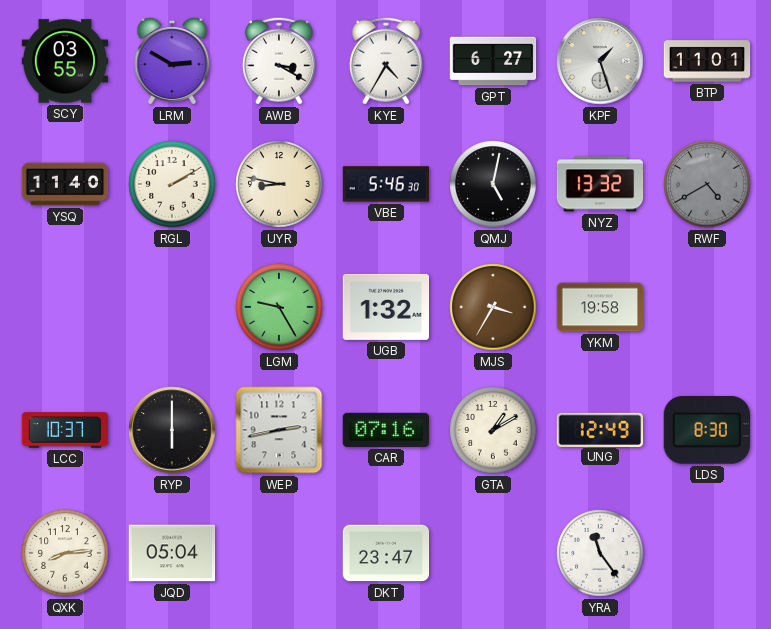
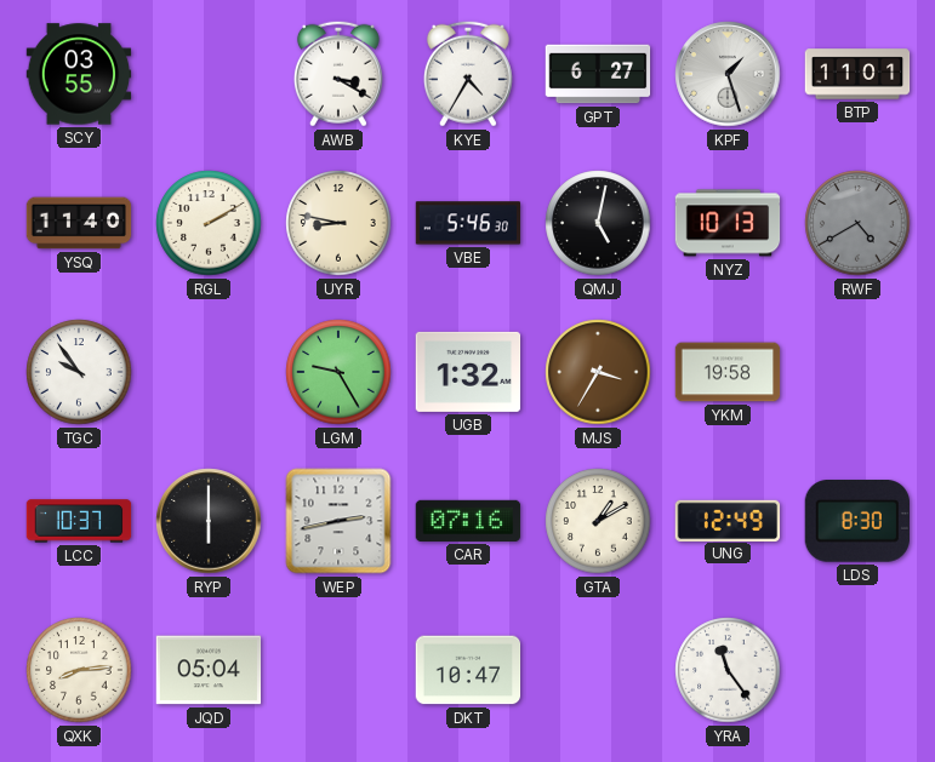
LRM: 2:50 -> none (172, 61)
NYZ: 13:32 -> 10:13 (728, 223)
TGC: none -> 9:54 (79, 372)
DKT: 23:47 -> 10:47 (468, 670)
